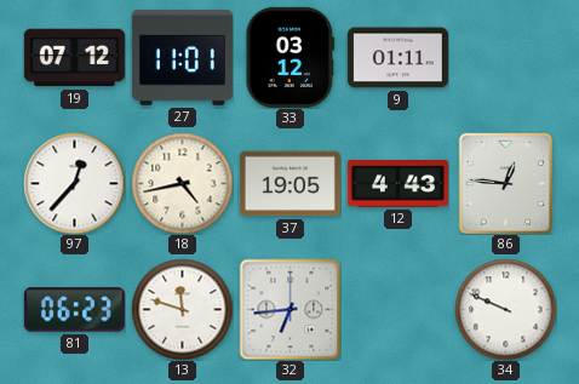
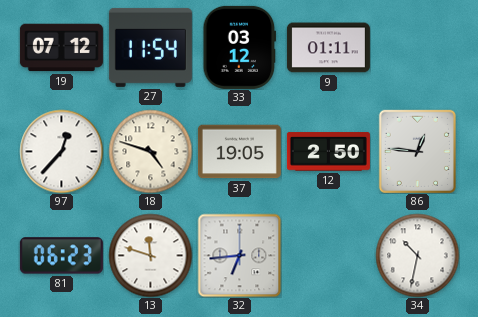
27: 11:01 -> 11:54 (150, 47)
18: 4:43 -> 4:48 (150, 151)
12: 4:43 -> 2:50 (328, 152)
34: 9:49 -> 10:32 (417, 255)
